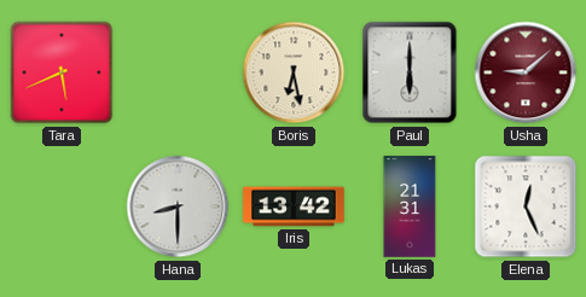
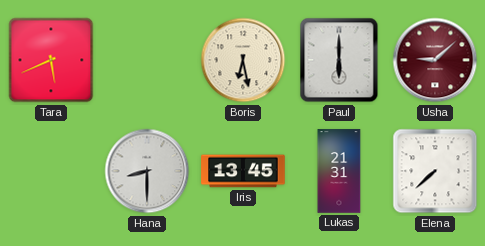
Iris: 13:42 -> 13:45 (243, 171)
Elena: 12:26 -> 7:38 (435, 171)
